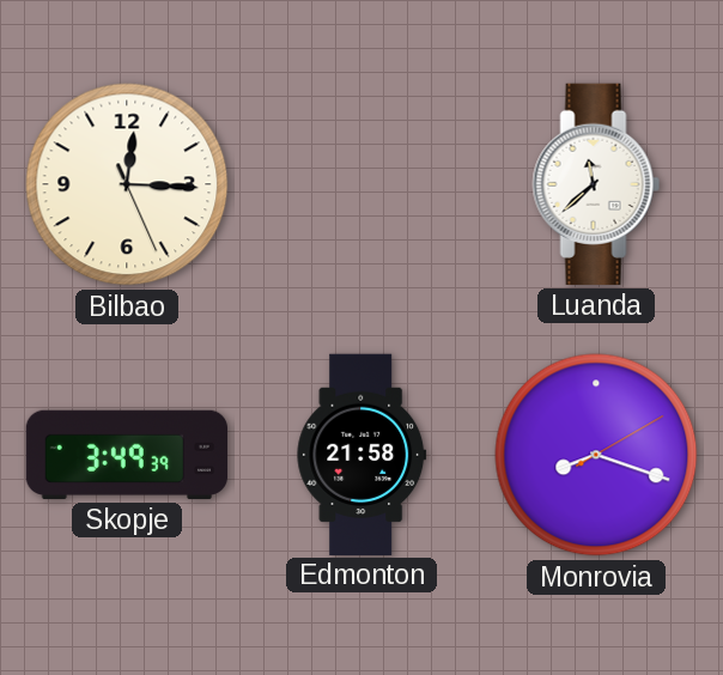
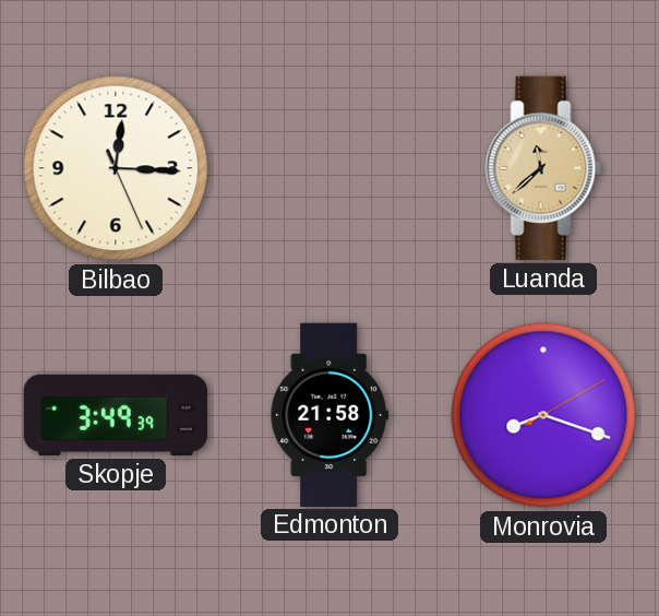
Luanda dial: white -> champagne (543, 168)
